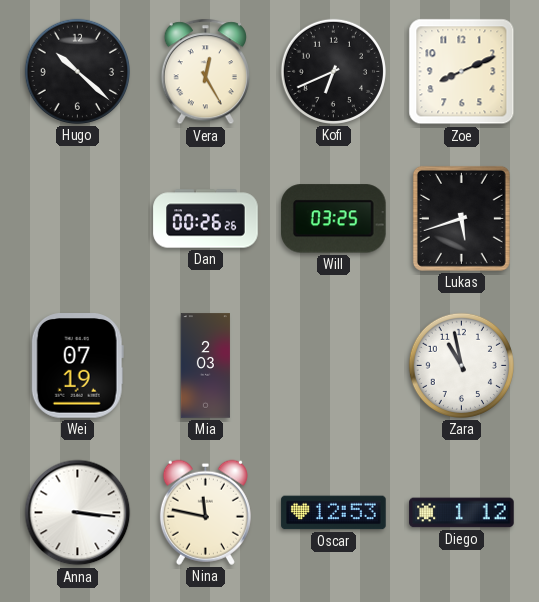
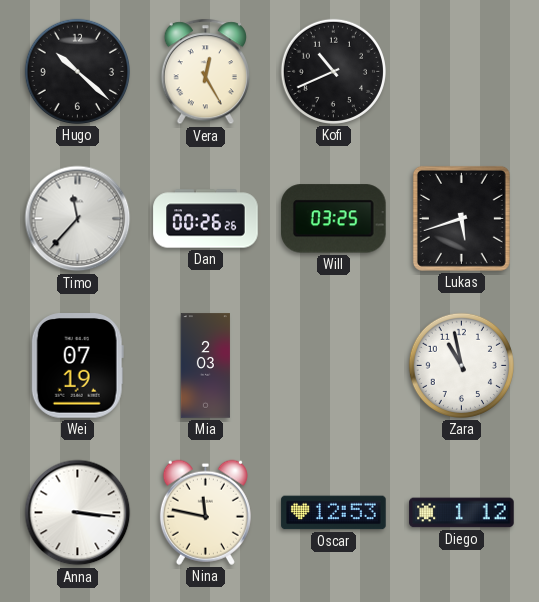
Kofi: 6:41 -> 10:41 (333, 71)
Zoe: 8:11 -> none (462, 72)
Timo: none -> 11:37 (78, 219)
